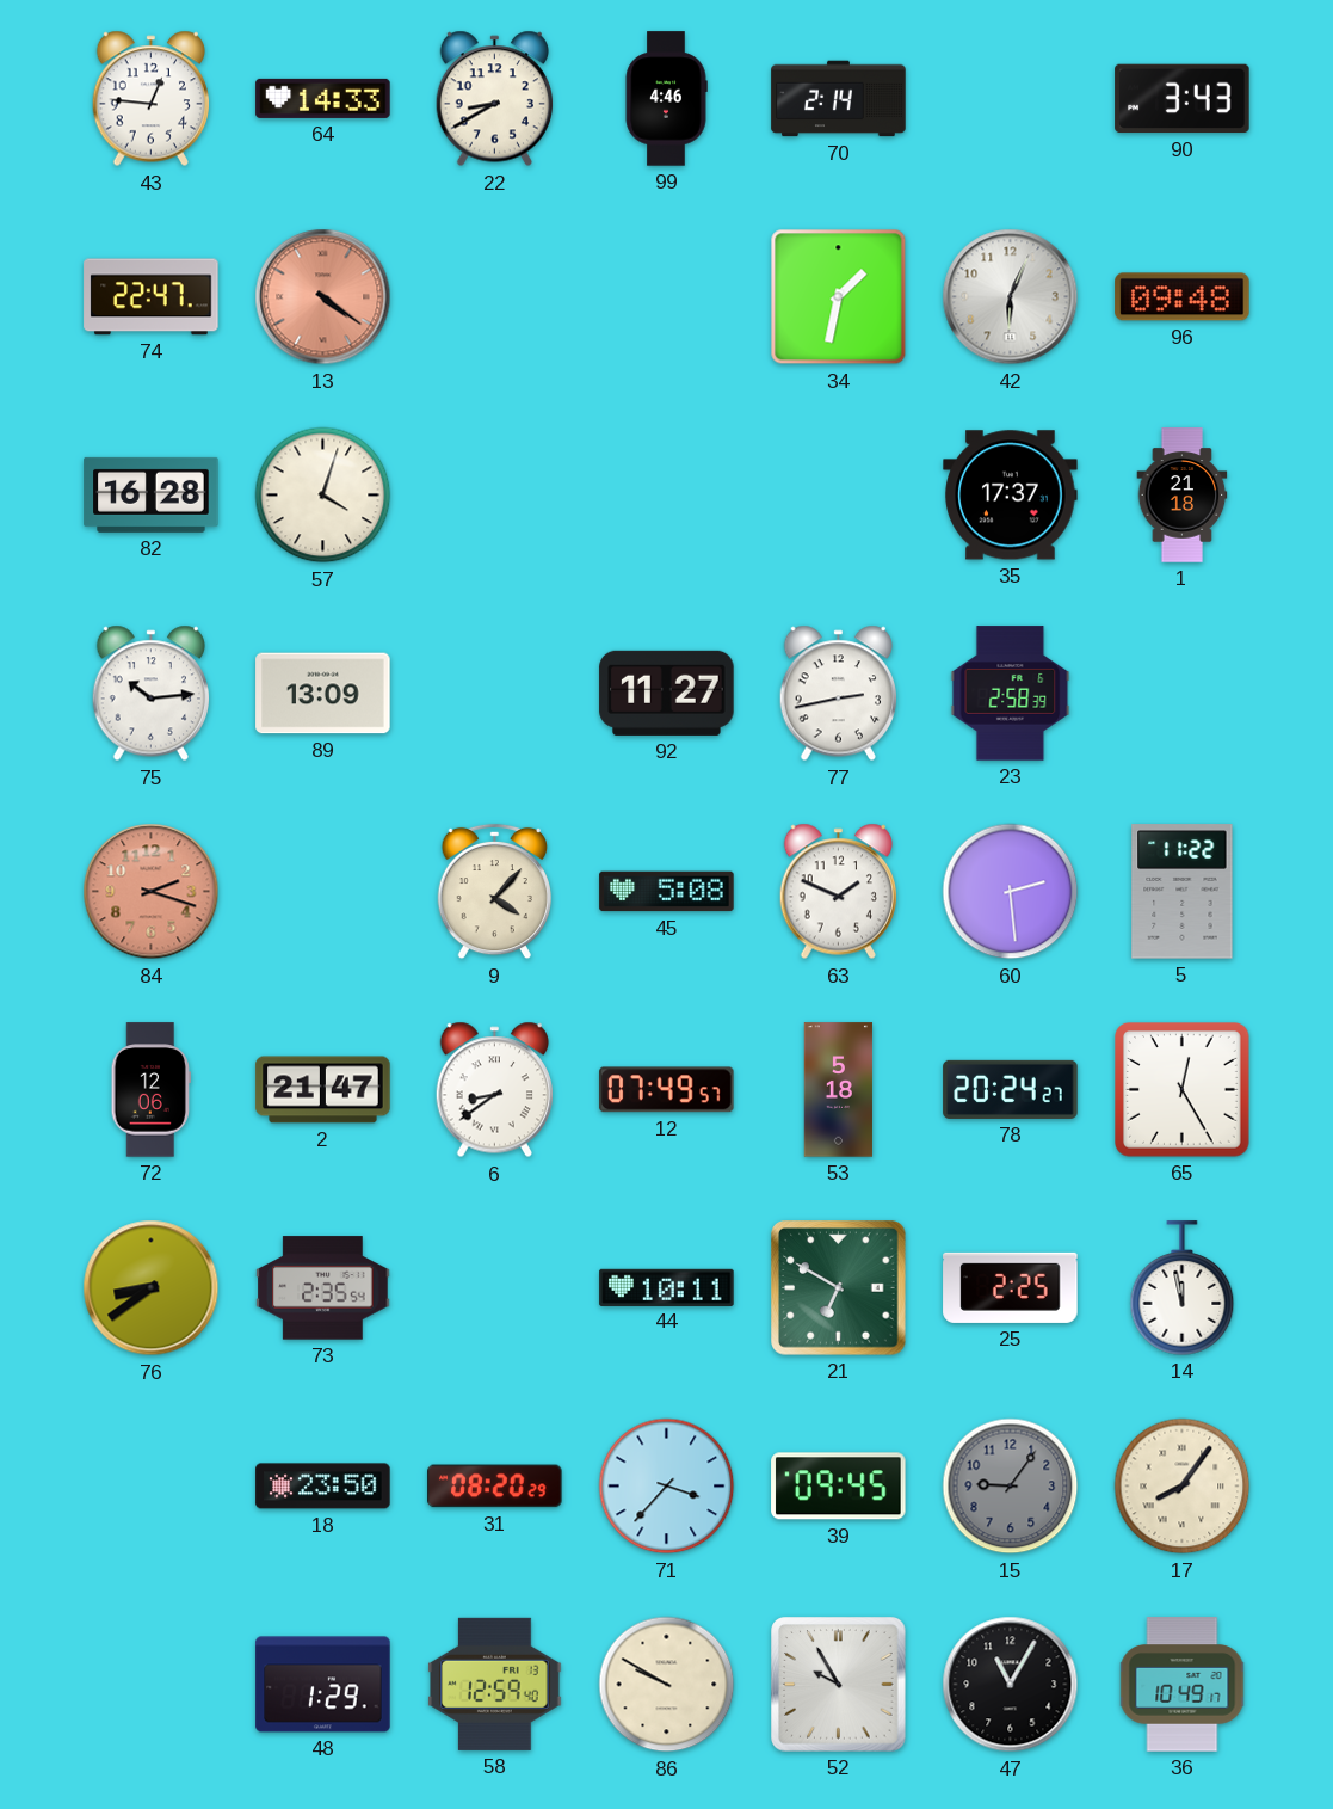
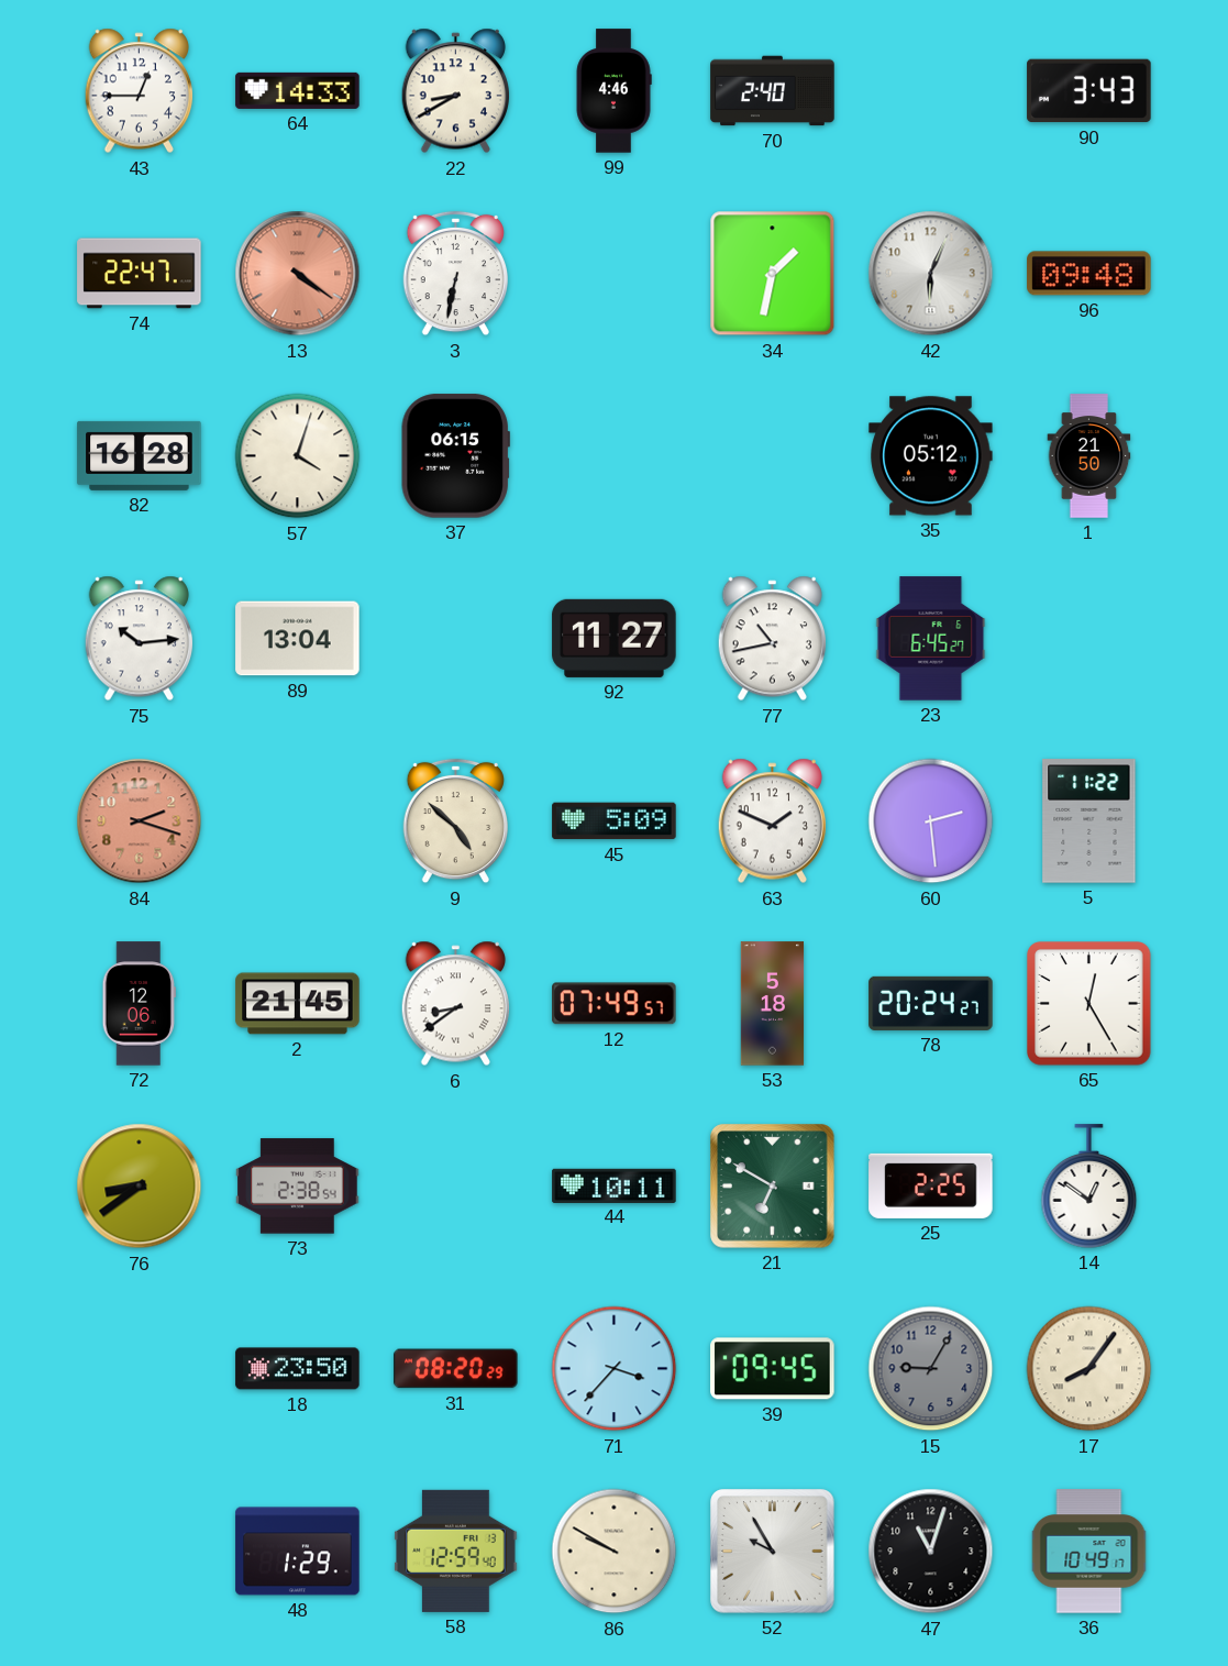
43: 12:46 -> 12:45 (139, 91)
70: 2:14 -> 2:40 (773, 91)
3: none -> 6:32 (455, 274)
37: none -> 06:15 (455, 456)
35: 17:37 -> 05:12 (931, 456)
1: 21:18 -> 21:50 (1089, 456)
89: 13:09 -> 13:04 (298, 639)
77: 2:43 -> 10:43 (772, 639)
23: 2:58 -> 6:45 (931, 639)
9: 4:07 -> 4:52 (455, 821)
45: 5:08 -> 5:09 (615, 821)
2: 21:47 -> 21:45 (298, 1004)
73: 2:35 -> 2:38 (298, 1187)
14: 11:58 -> 12:51 (1089, 1187)
15: 9:06 -> 9:05 (931, 1369)
47: 11:05 -> 11:03 (931, 1552)
